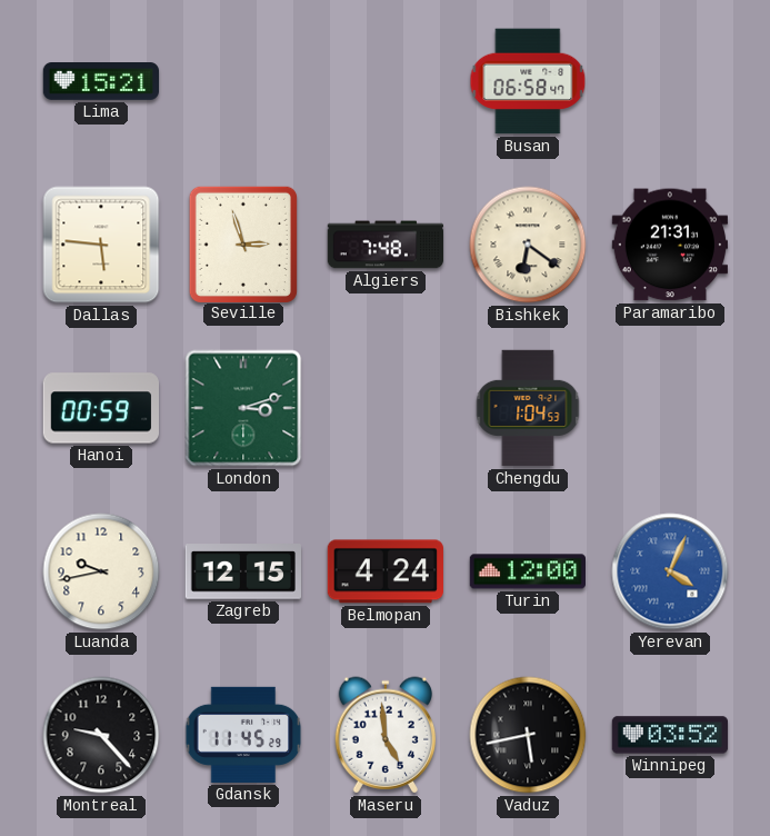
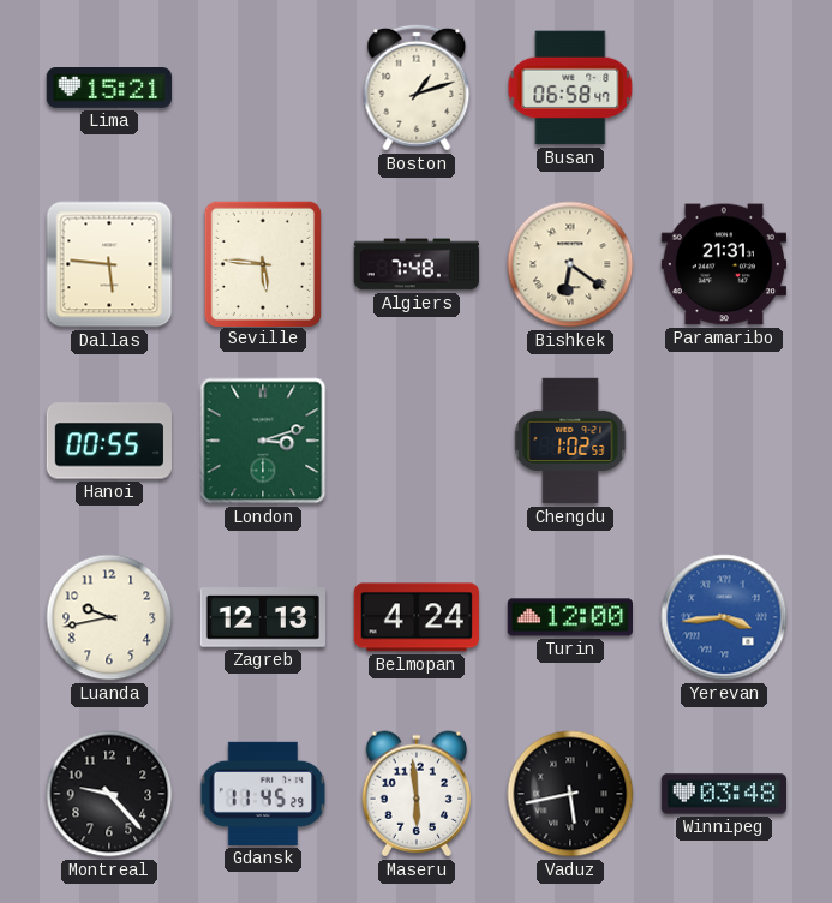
Boston: none -> 1:12 (417, 88)
Seville: 2:57 -> 5:46 (263, 263)
Hanoi: 00:59 -> 00:55 (108, 441)
Chengdu: 1:04 -> 1:02 (570, 441)
Zagreb: 12:15 -> 12:13 (262, 617)
Yerevan: 4:04 -> 3:44 (724, 617)
Maseru: 4:59 -> 5:59 (417, 794)
Winnipeg: 03:52 -> 03:48 (724, 794)
